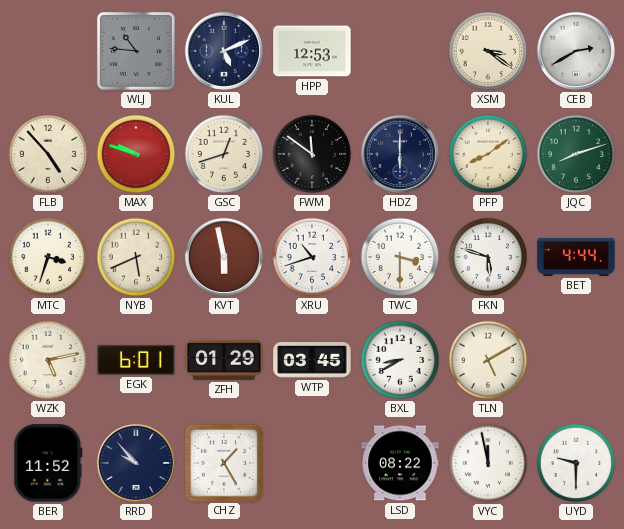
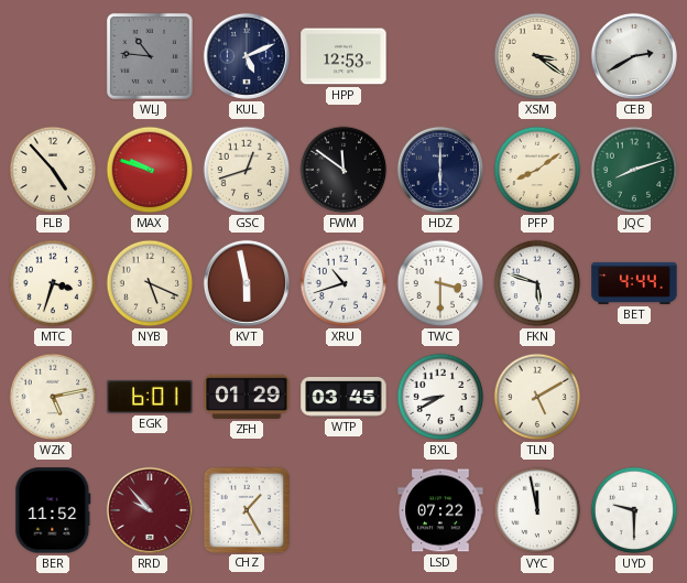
NYB: 5:41 -> 5:19 (150, 283)
RRD dial: navy -> burgundy (150, 510)
LSD: 08:22 -> 07:22 (440, 510)
